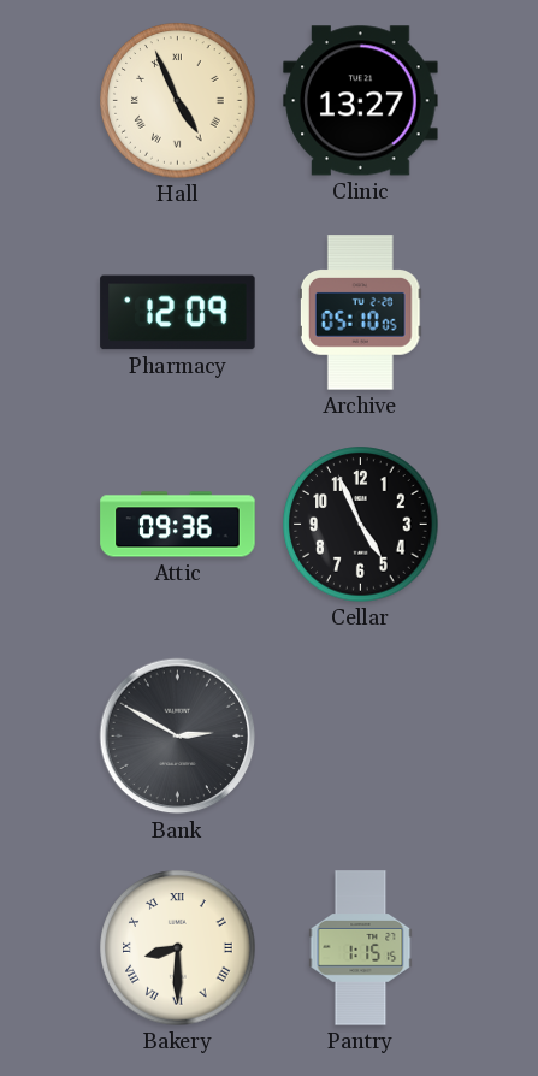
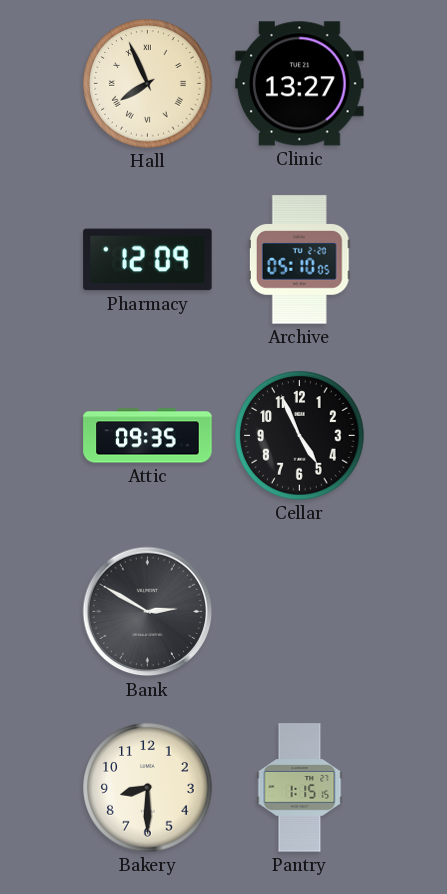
Hall: 4:56 -> 7:56 (148, 84)
Attic: 09:36 -> 09:35 (148, 436)
Bakery numerals: Roman -> Arabic (148, 788)
